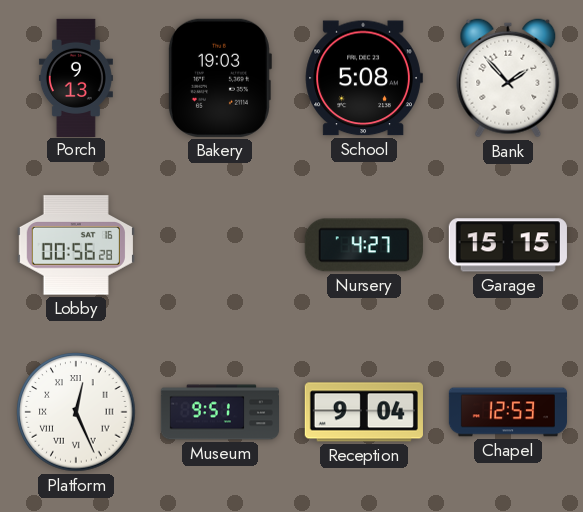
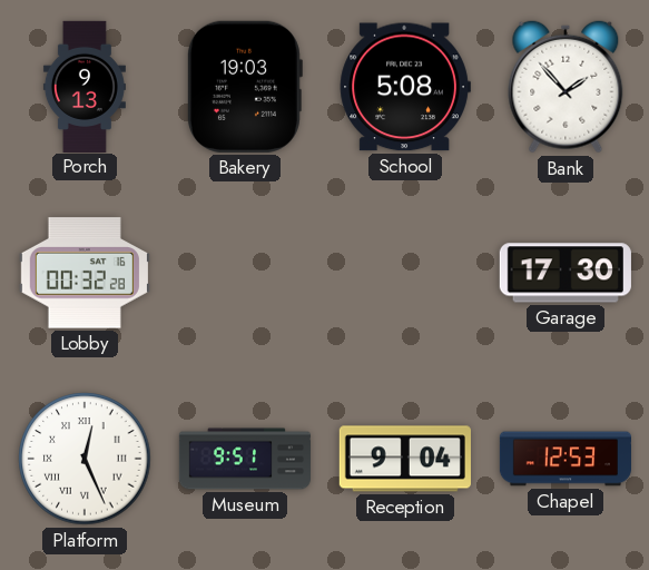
Lobby: 00:56 -> 00:32 (85, 273)
Nursery: 4:27 -> none (364, 245)
Garage: 15:15 -> 17:30 (566, 273)
